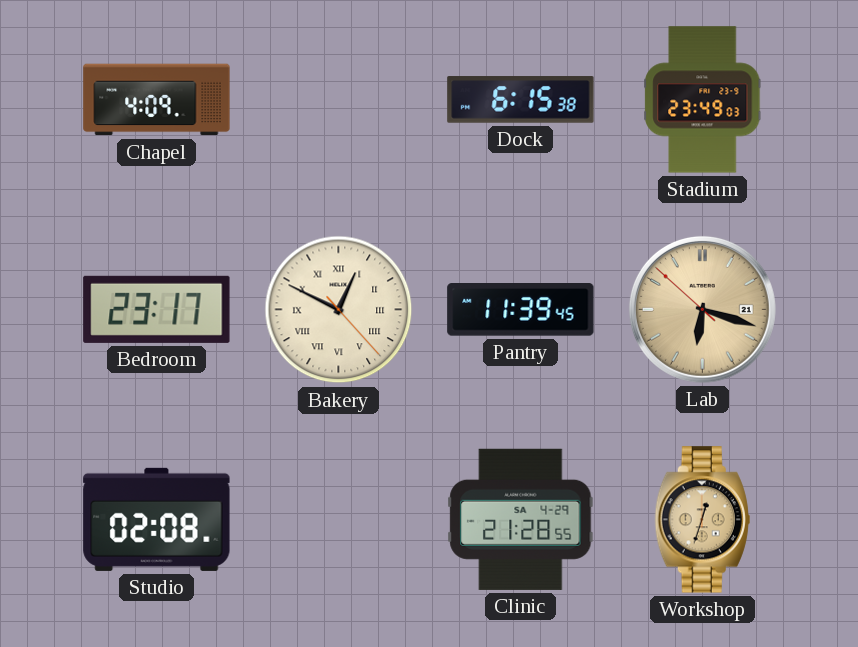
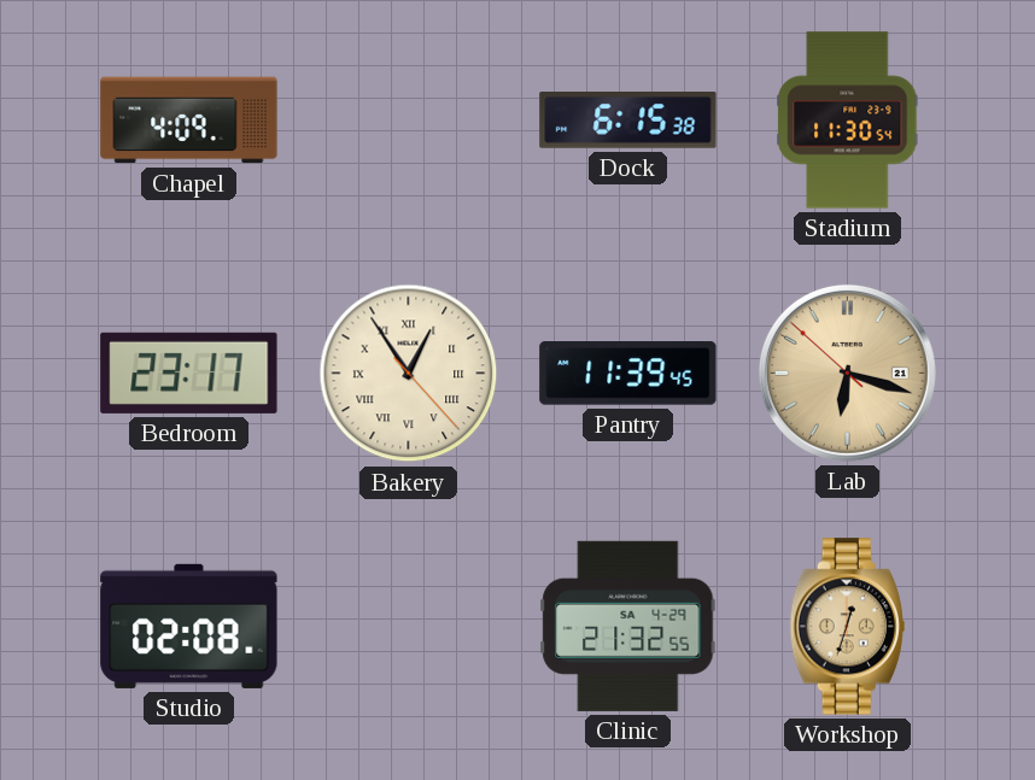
Stadium: 23:49 -> 11:30 (848, 121)
Bakery: 12:49 -> 12:54 (409, 374)
Clinic: 21:28 -> 21:32 (628, 626)
